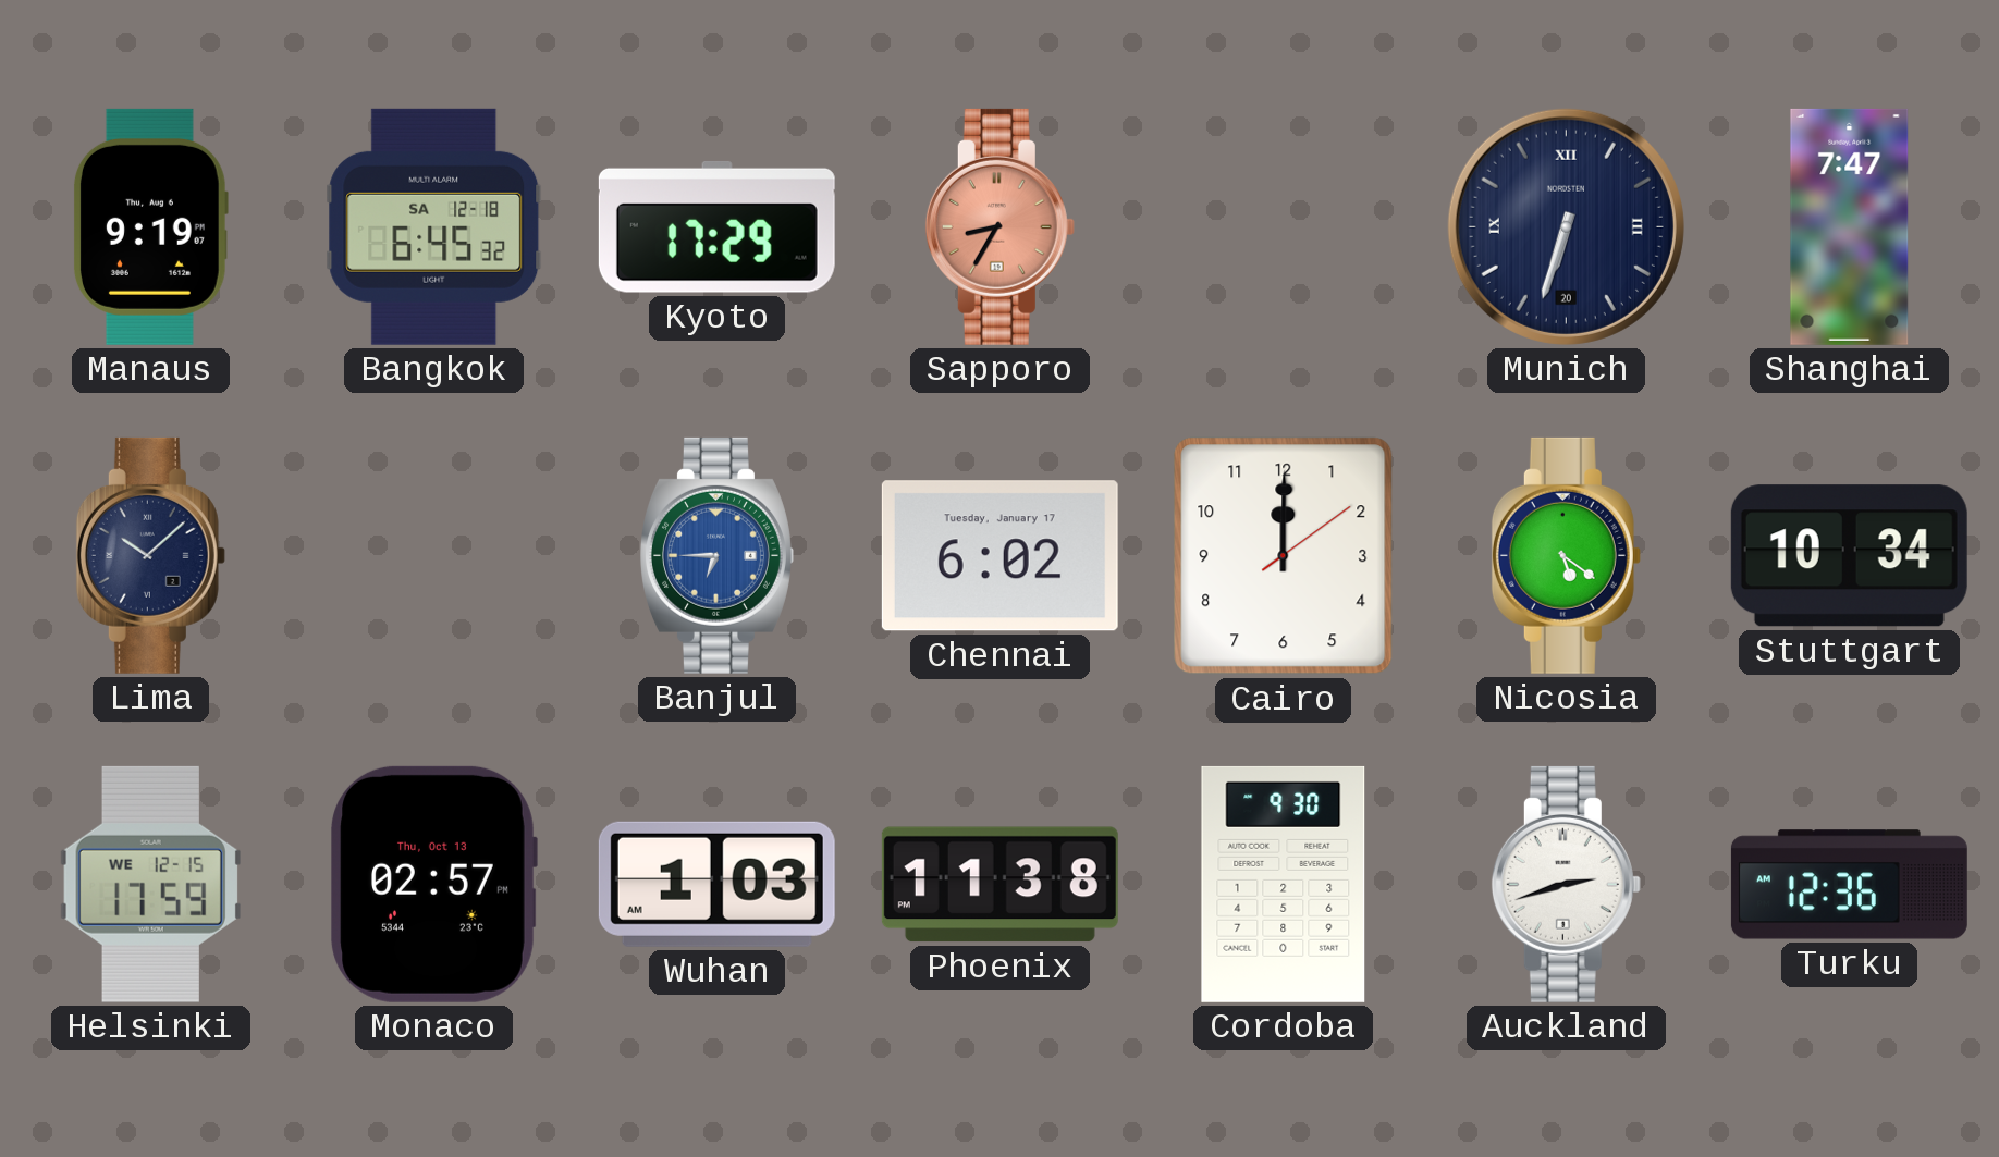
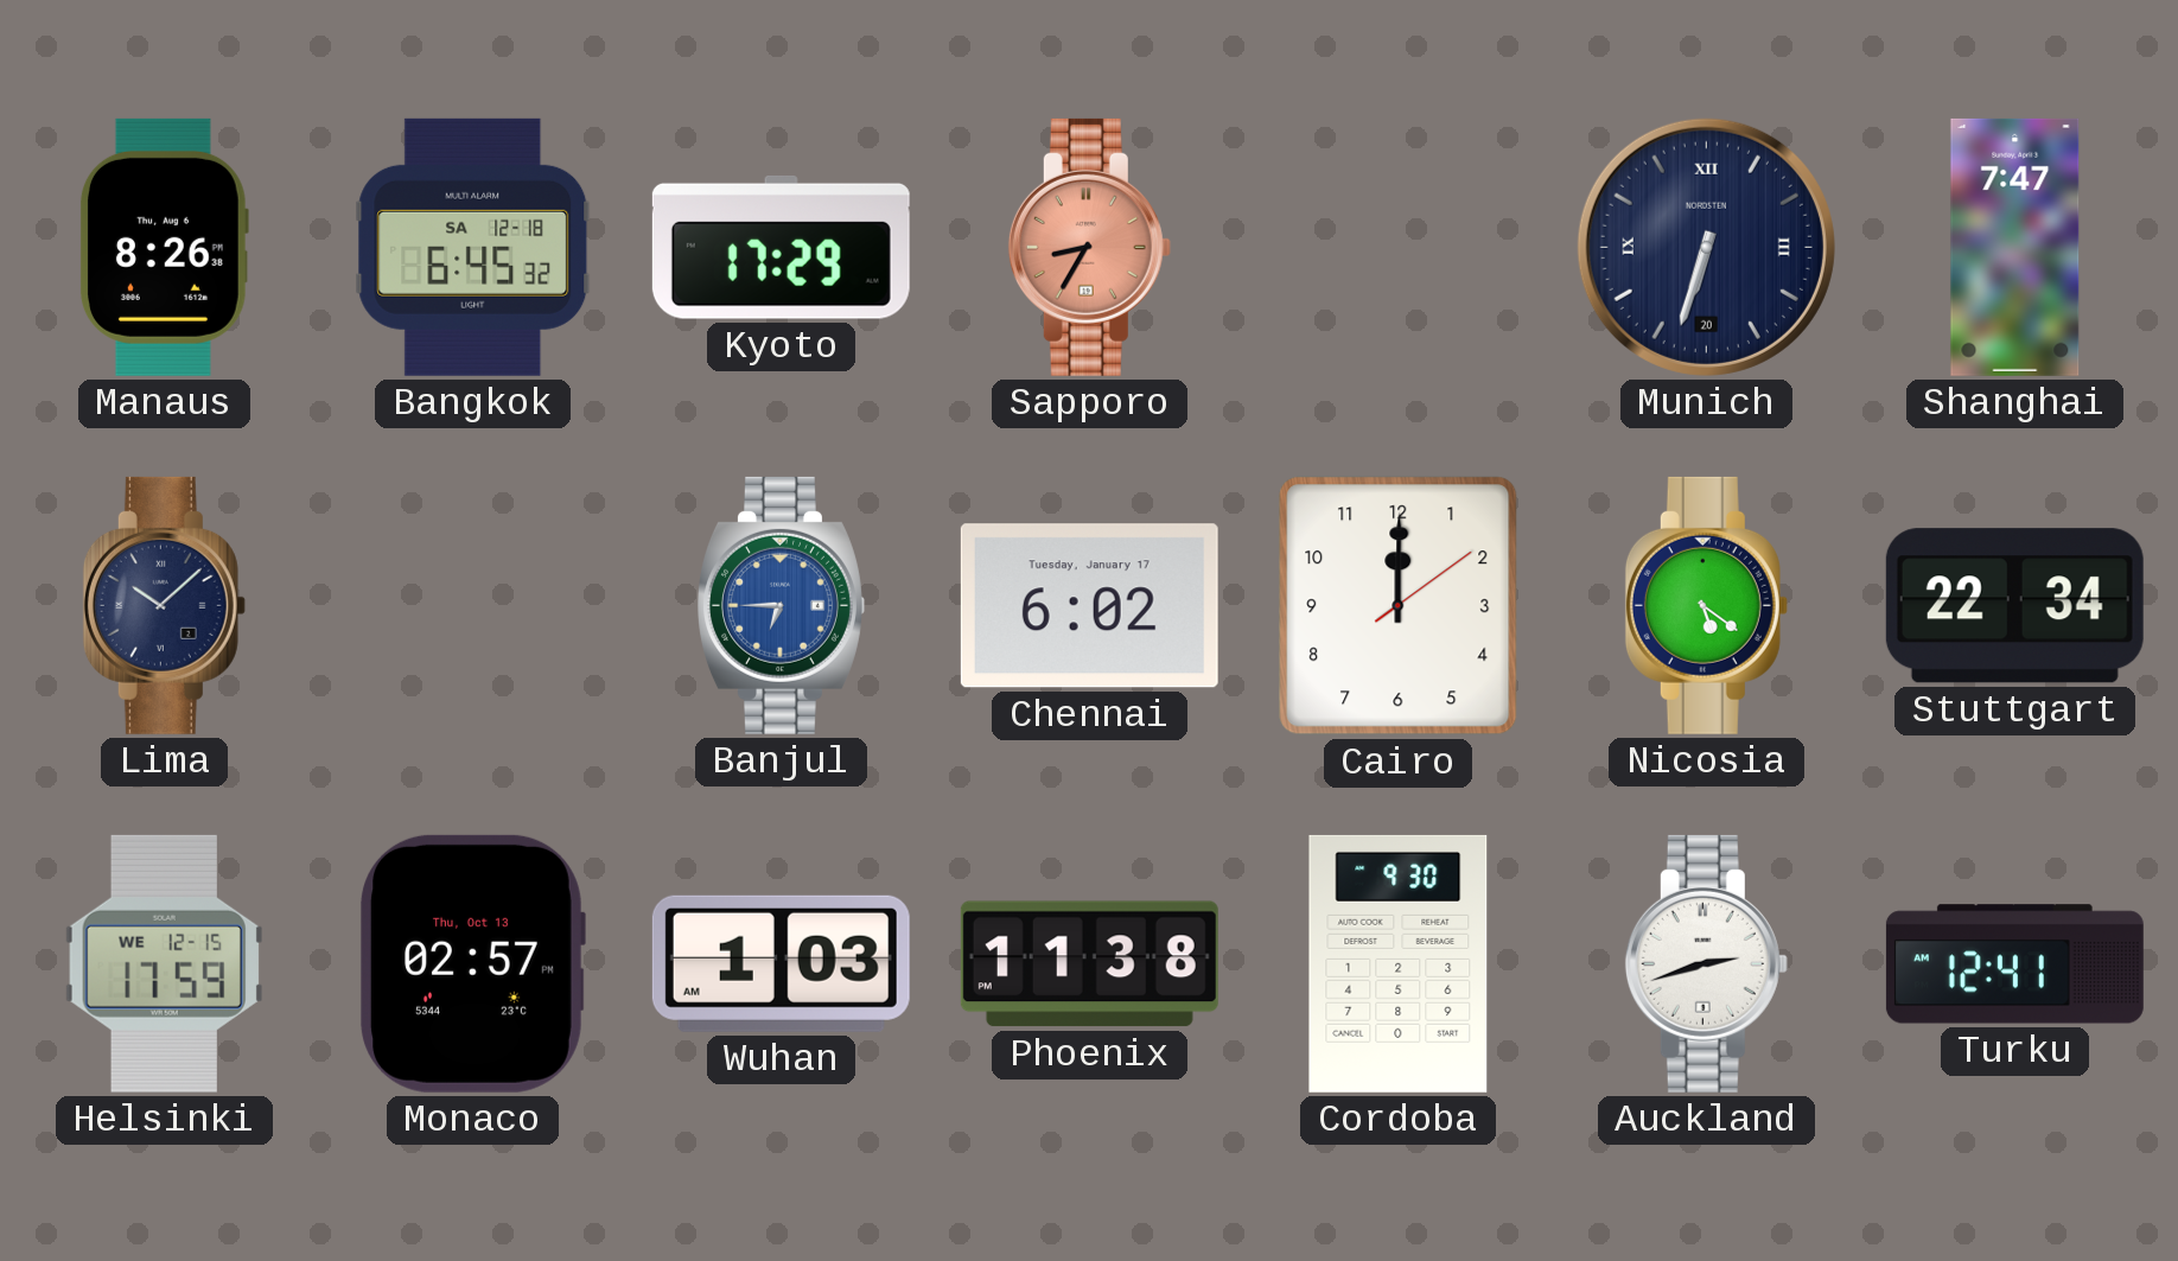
Manaus: 9:19 -> 8:26 (164, 247)
Stuttgart: 10:34 -> 22:34 (2014, 606)
Turku: 12:36 -> 12:41 (2014, 964)
